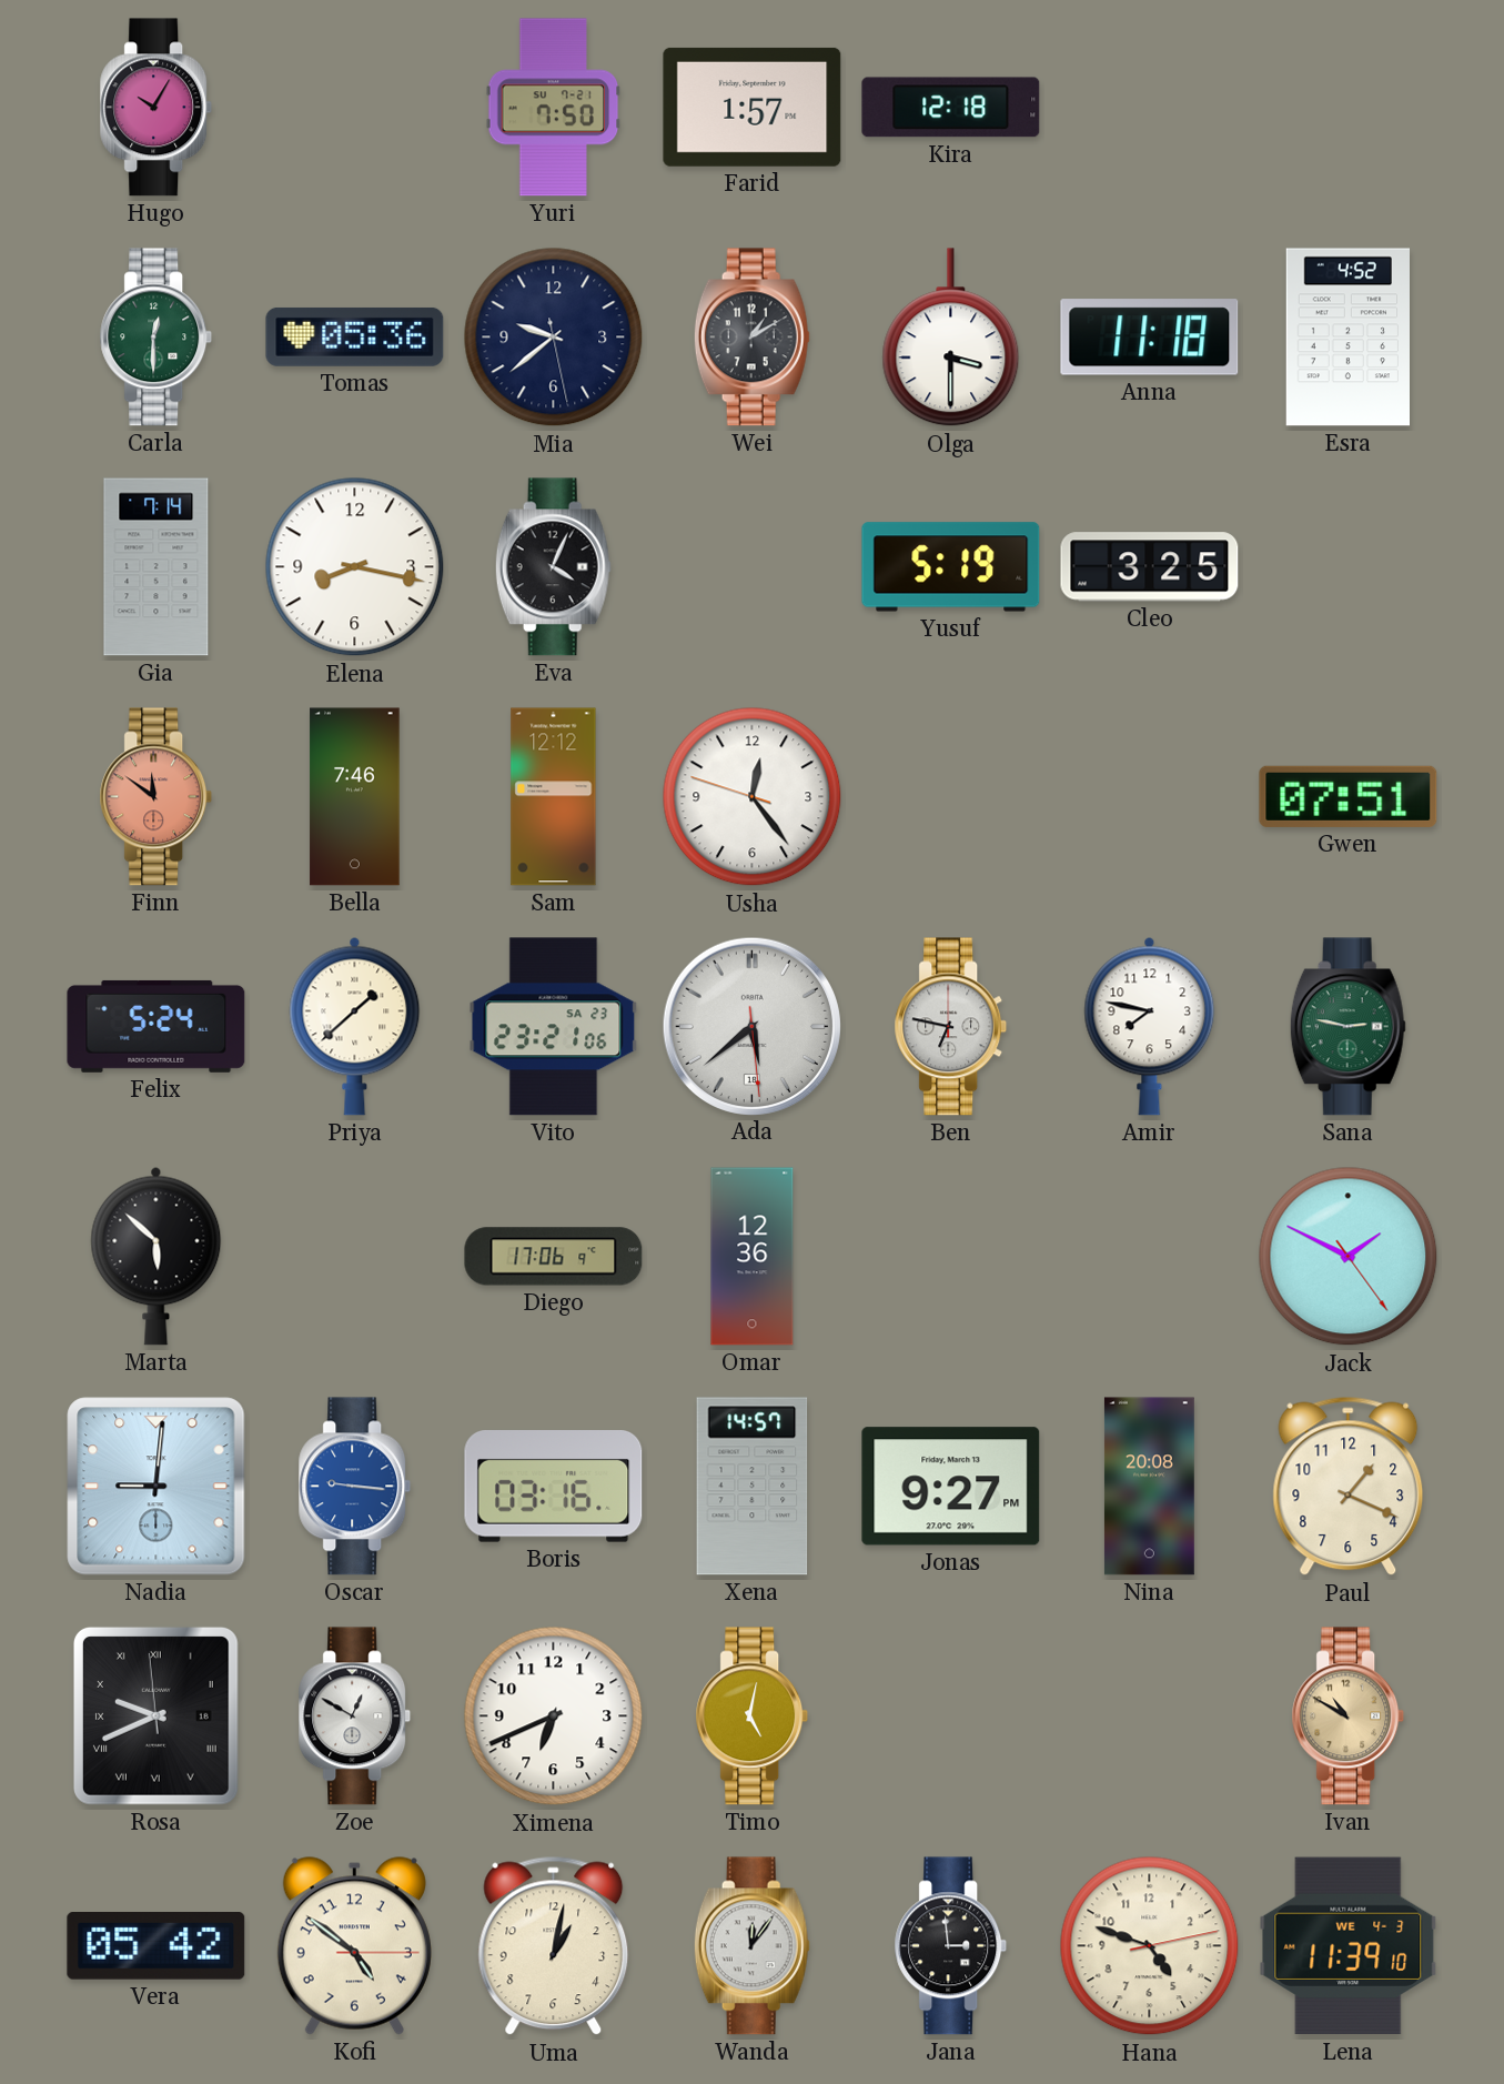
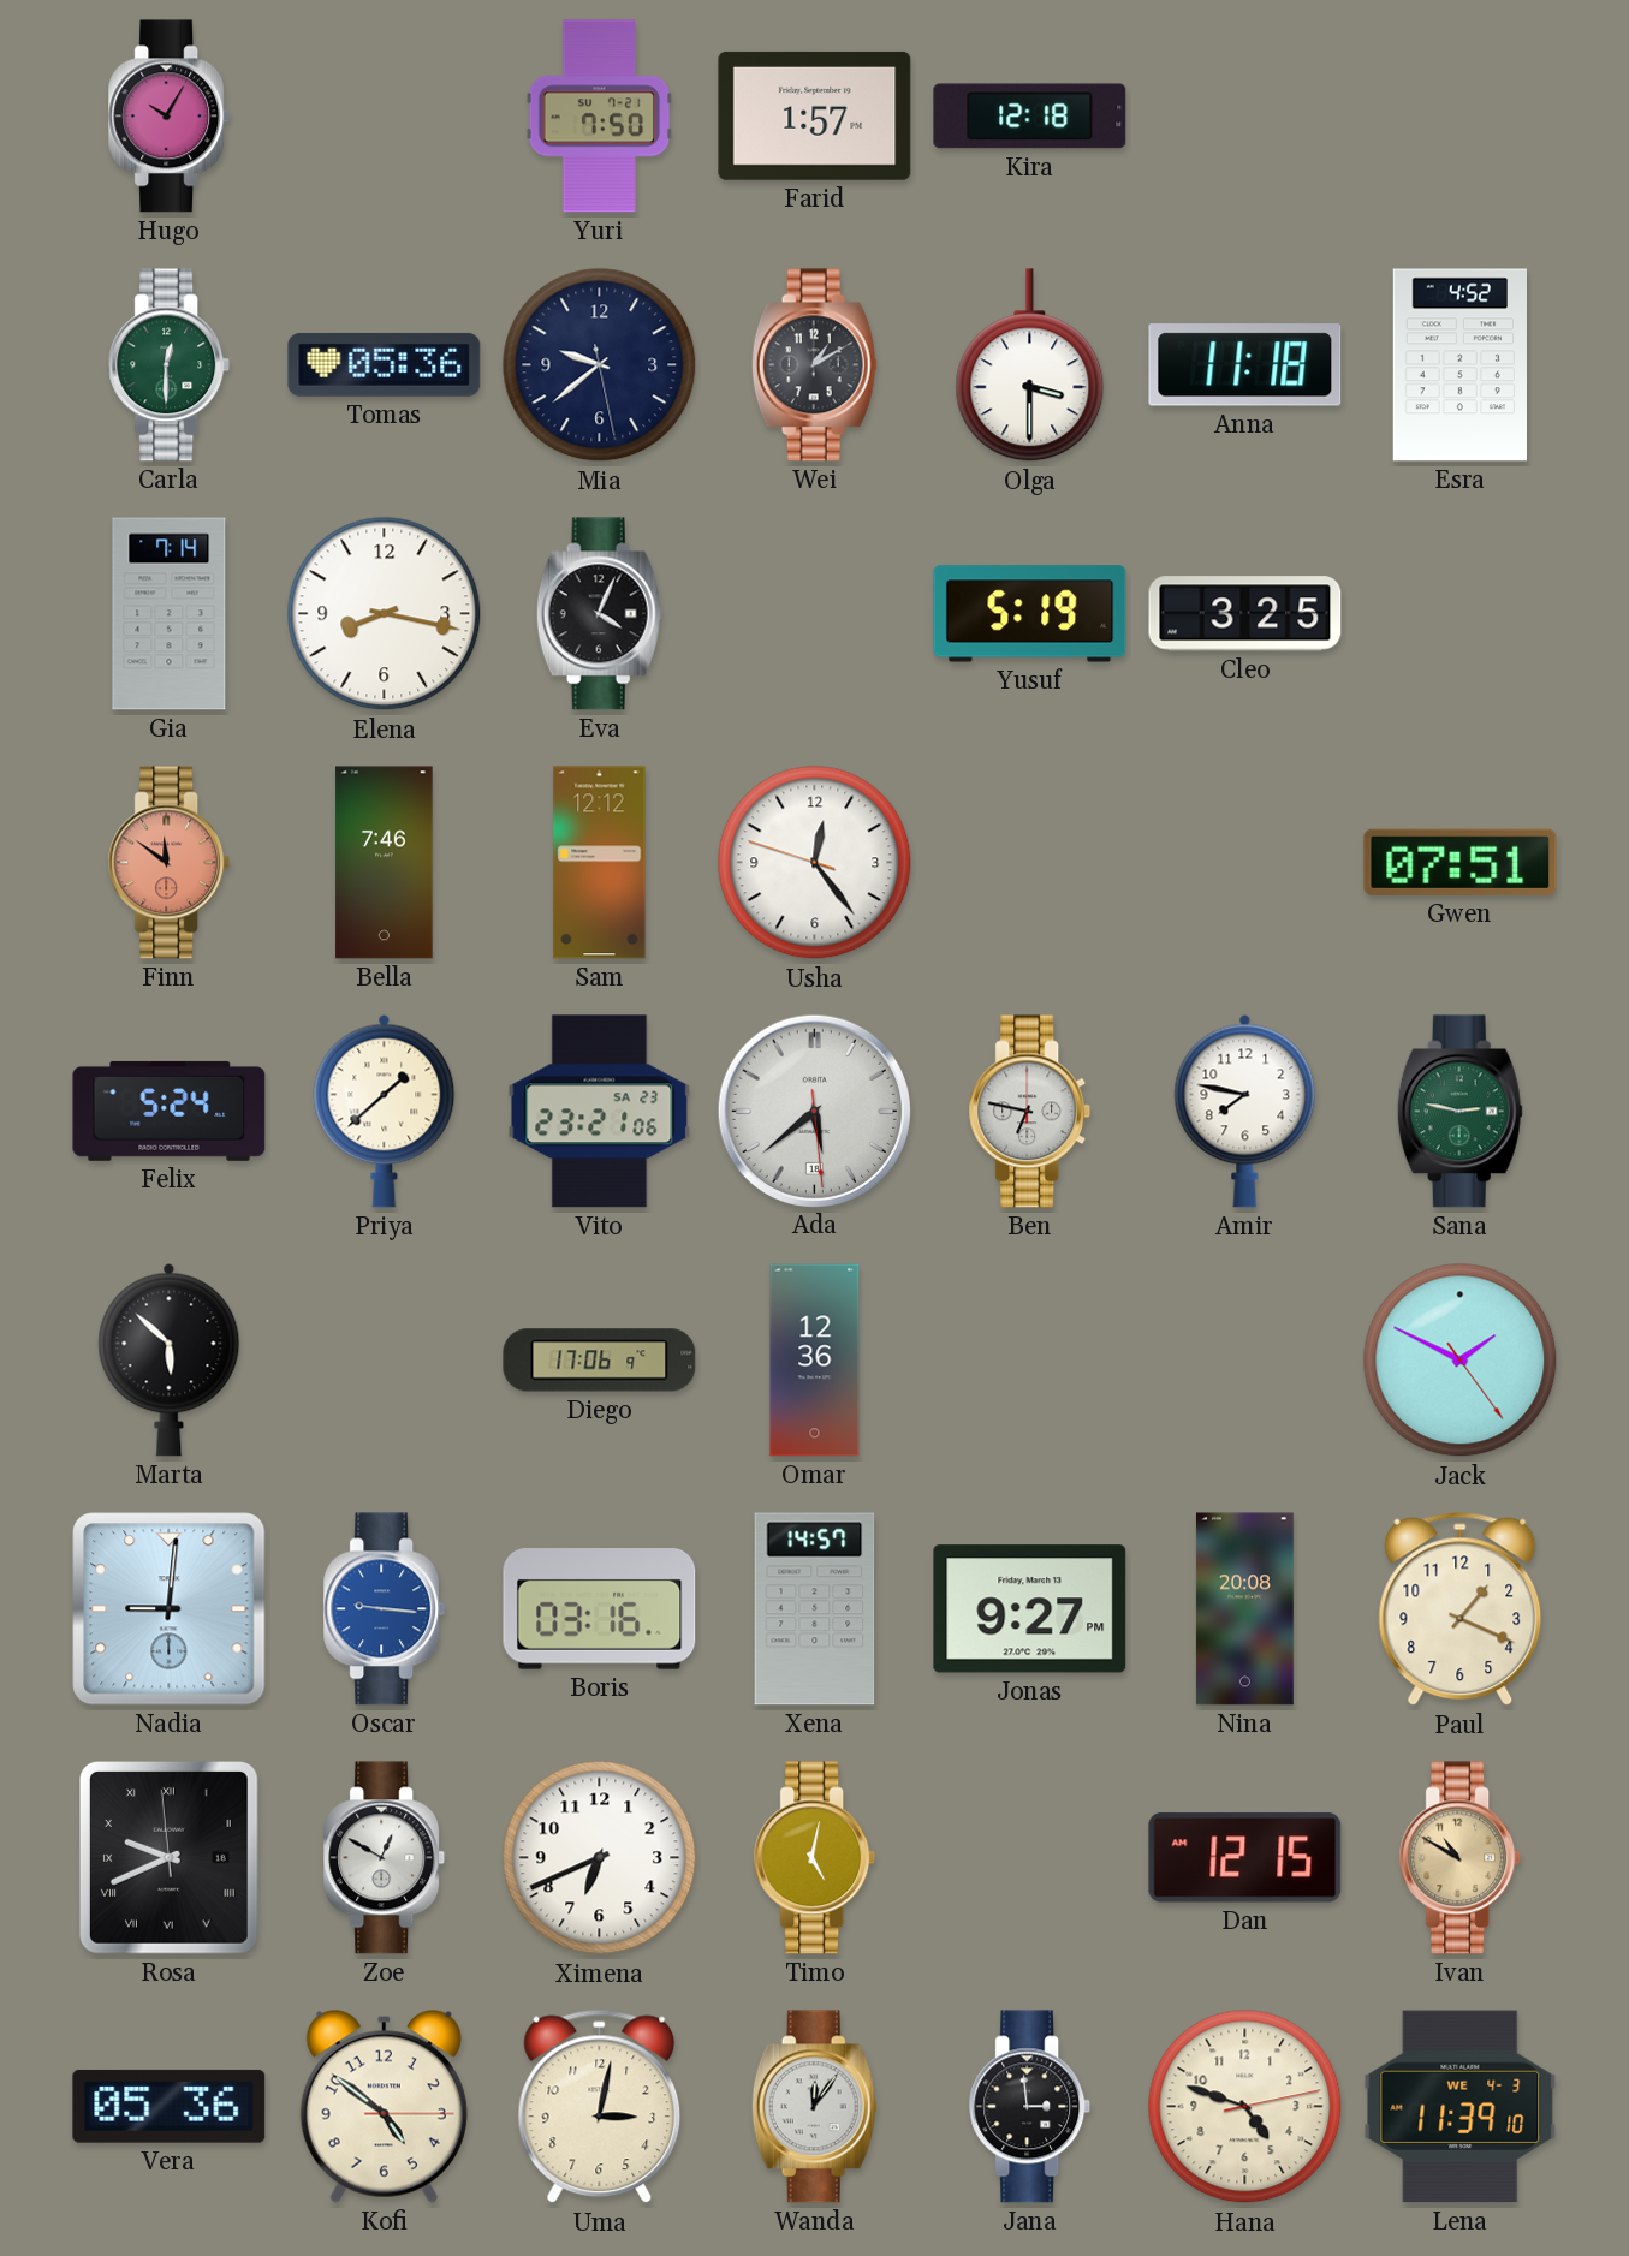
Dan: none -> 12:15 (1245, 1858)
Vera: 05:42 -> 05:36 (170, 2106)
Uma: 1:02 -> 3:02 (600, 2107)
